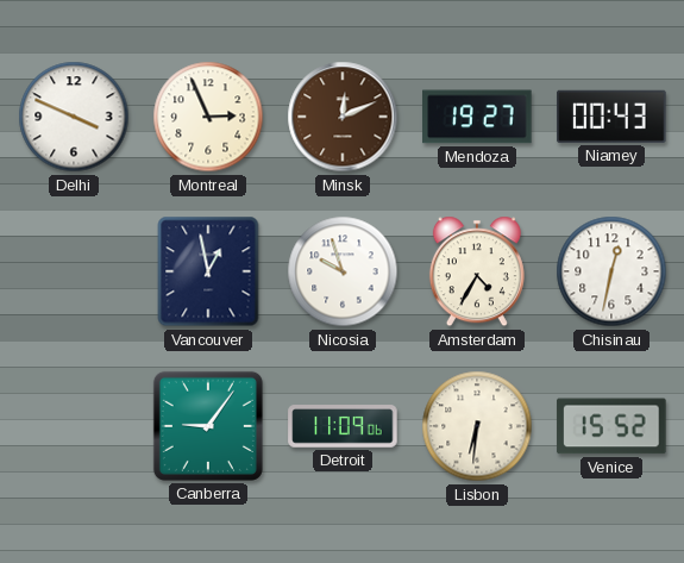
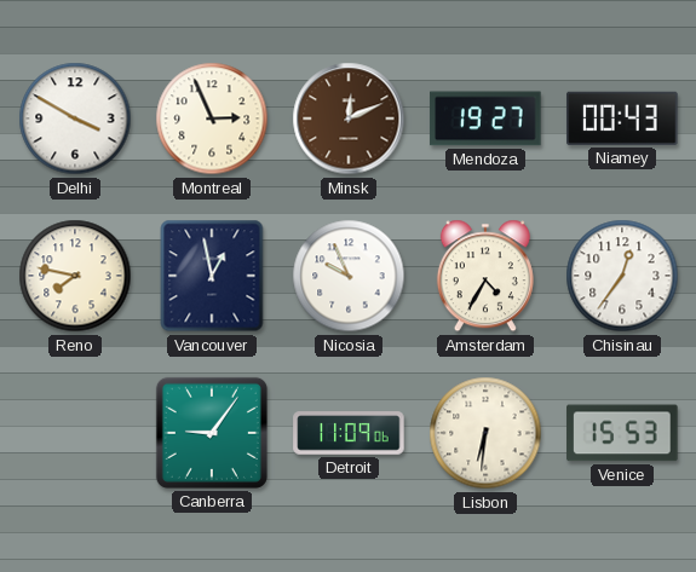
Delhi: 3:49 -> 3:50 (75, 119)
Reno: none -> 7:47 (75, 276)
Nicosia: 9:57 -> 9:56 (349, 276)
Chisinau: 12:32 -> 12:36 (622, 276)
Venice: 15:52 -> 15:53 (622, 433)
